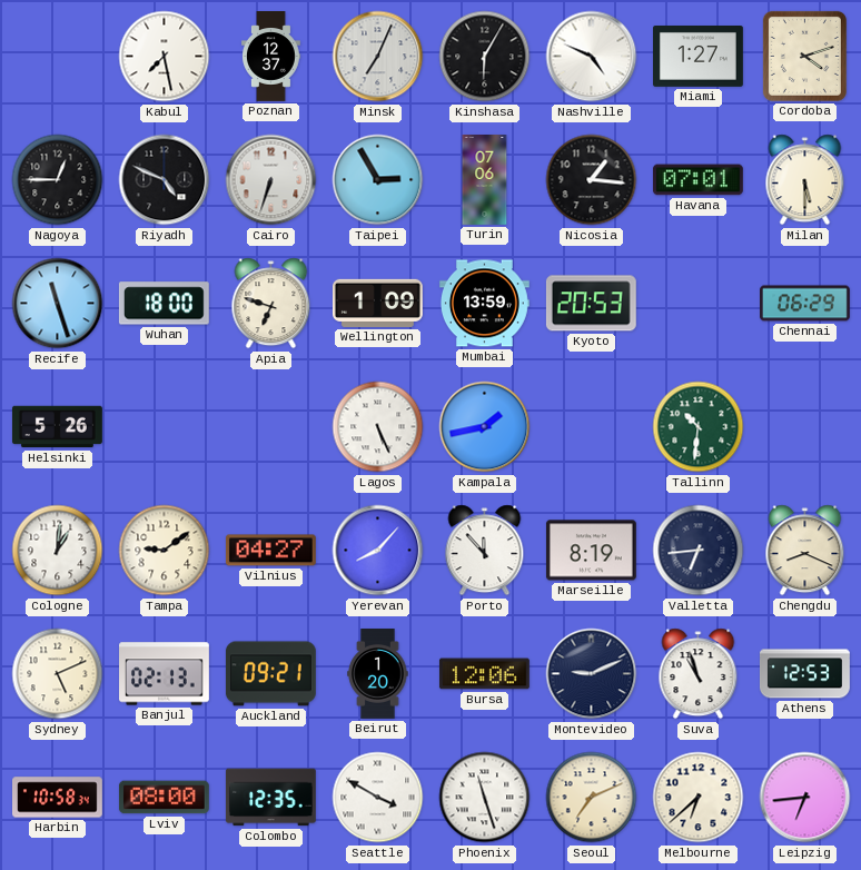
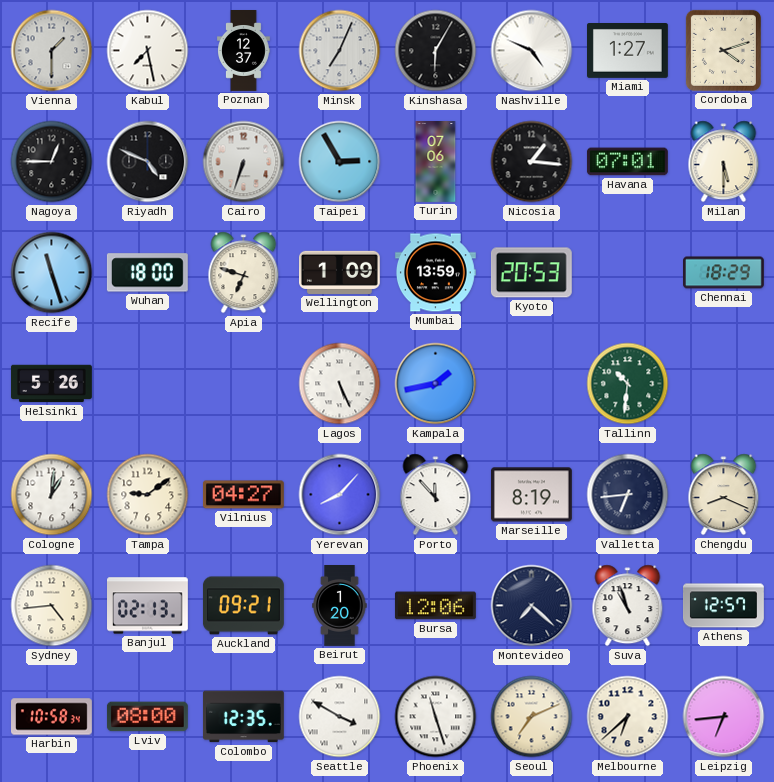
Vienna: none -> 1:30 (52, 51)
Chennai: 06:29 -> 18:29 (724, 273)
Sydney: 5:11 -> 4:44 (52, 606)
Montevideo: 9:11 -> 7:22 (532, 606)
Athens: 12:53 -> 12:57 (724, 606)
